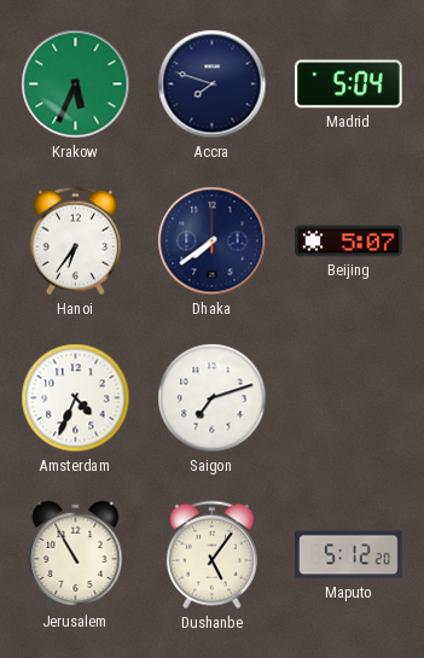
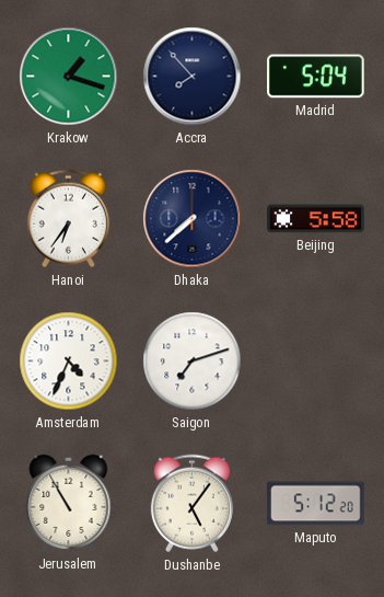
Krakow: 5:34 -> 1:18 (69, 77)
Accra: 7:48 -> 7:53 (193, 77)
Dhaka: 7:39 -> 7:38 (193, 219)
Beijing: 5:07 -> 5:58 (316, 219)
